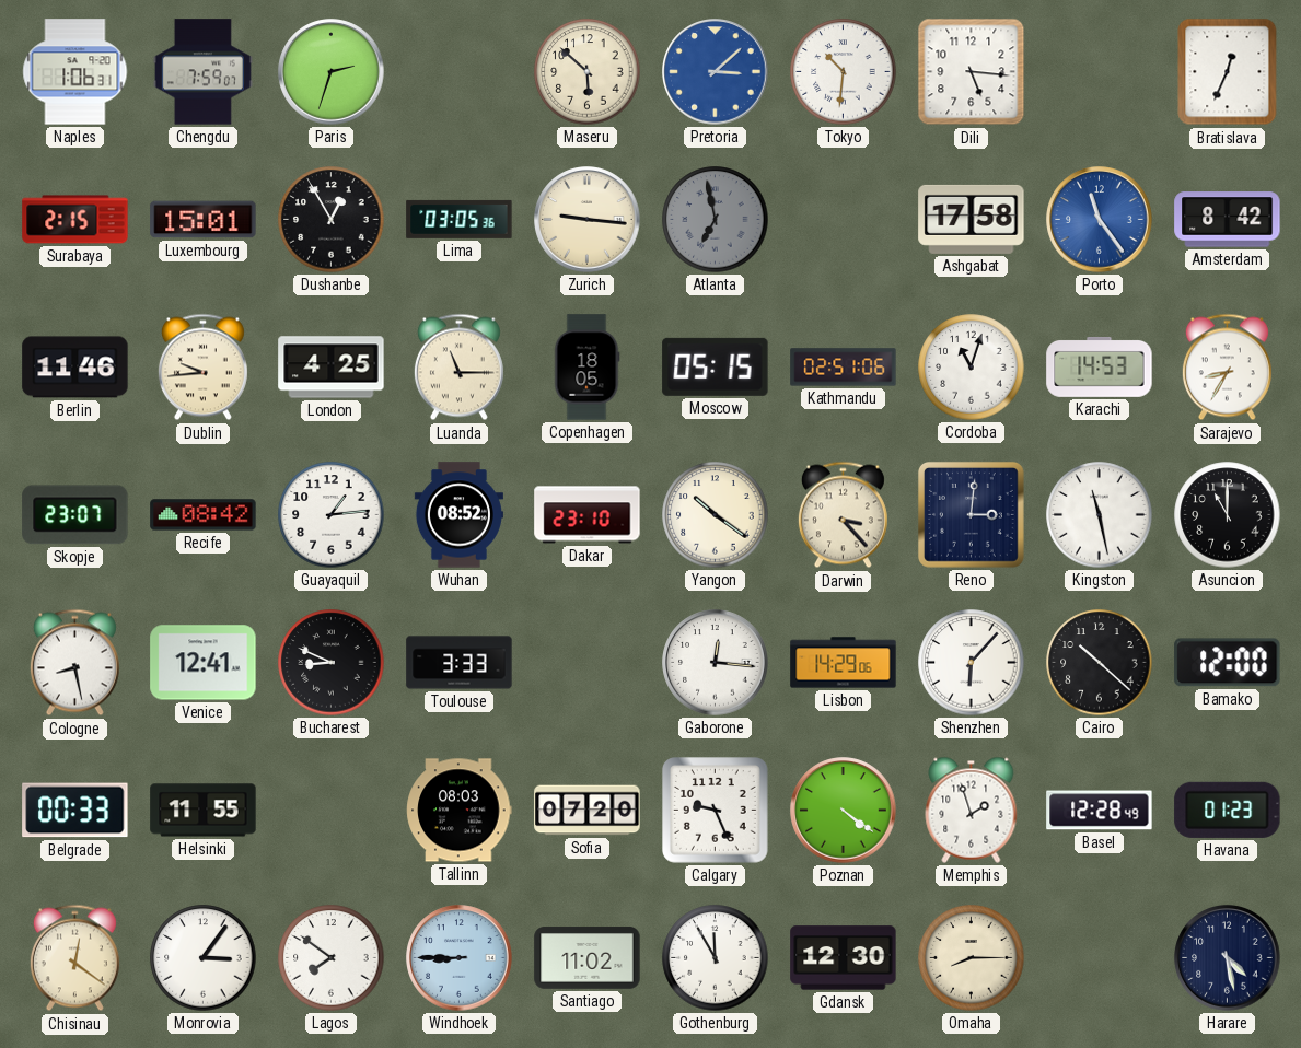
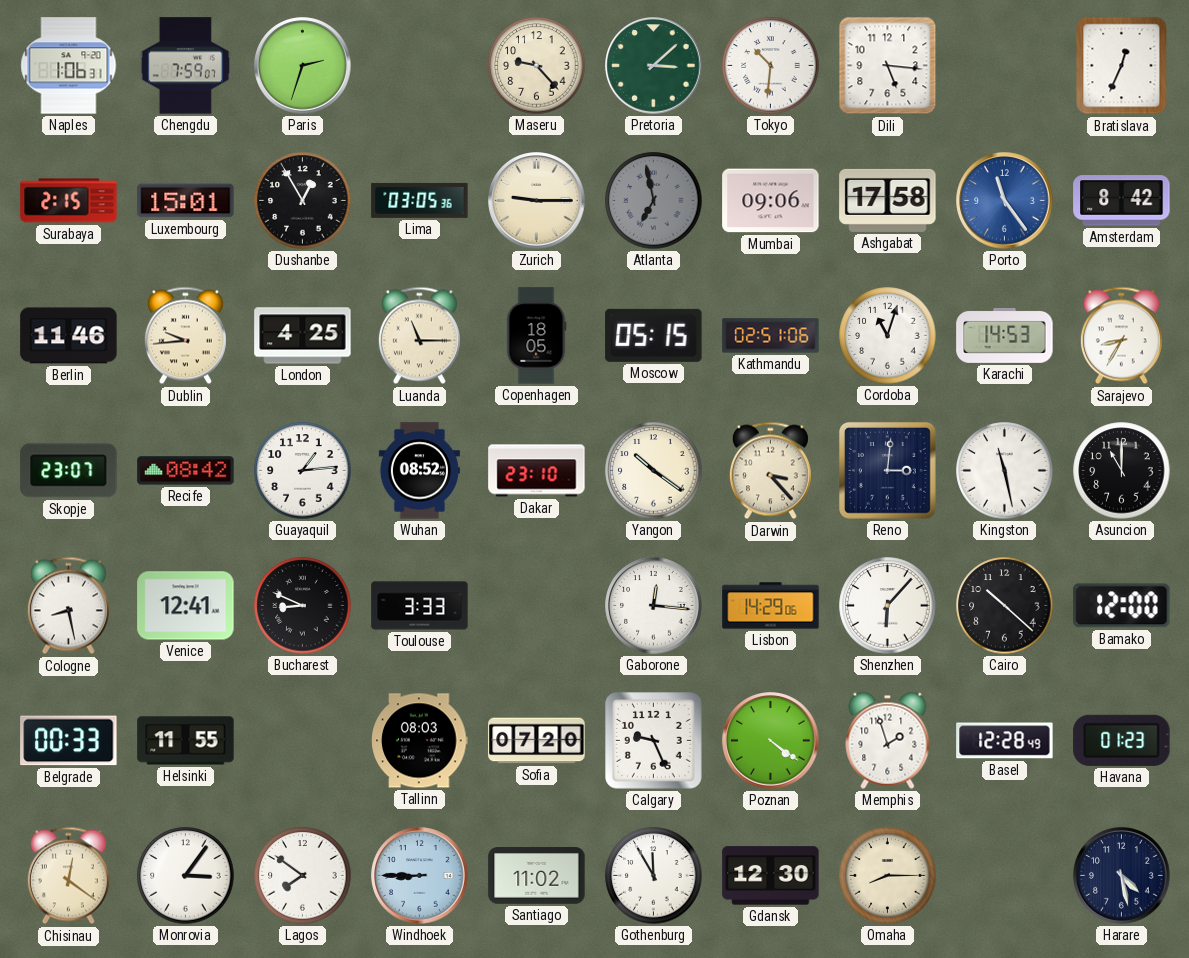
Maseru: 5:52 -> 9:23 (537, 66)
Pretoria dial: blue -> green (654, 66)
Zurich: 9:16 -> 9:15 (537, 201)
Mumbai: none -> 09:06 (771, 201)
